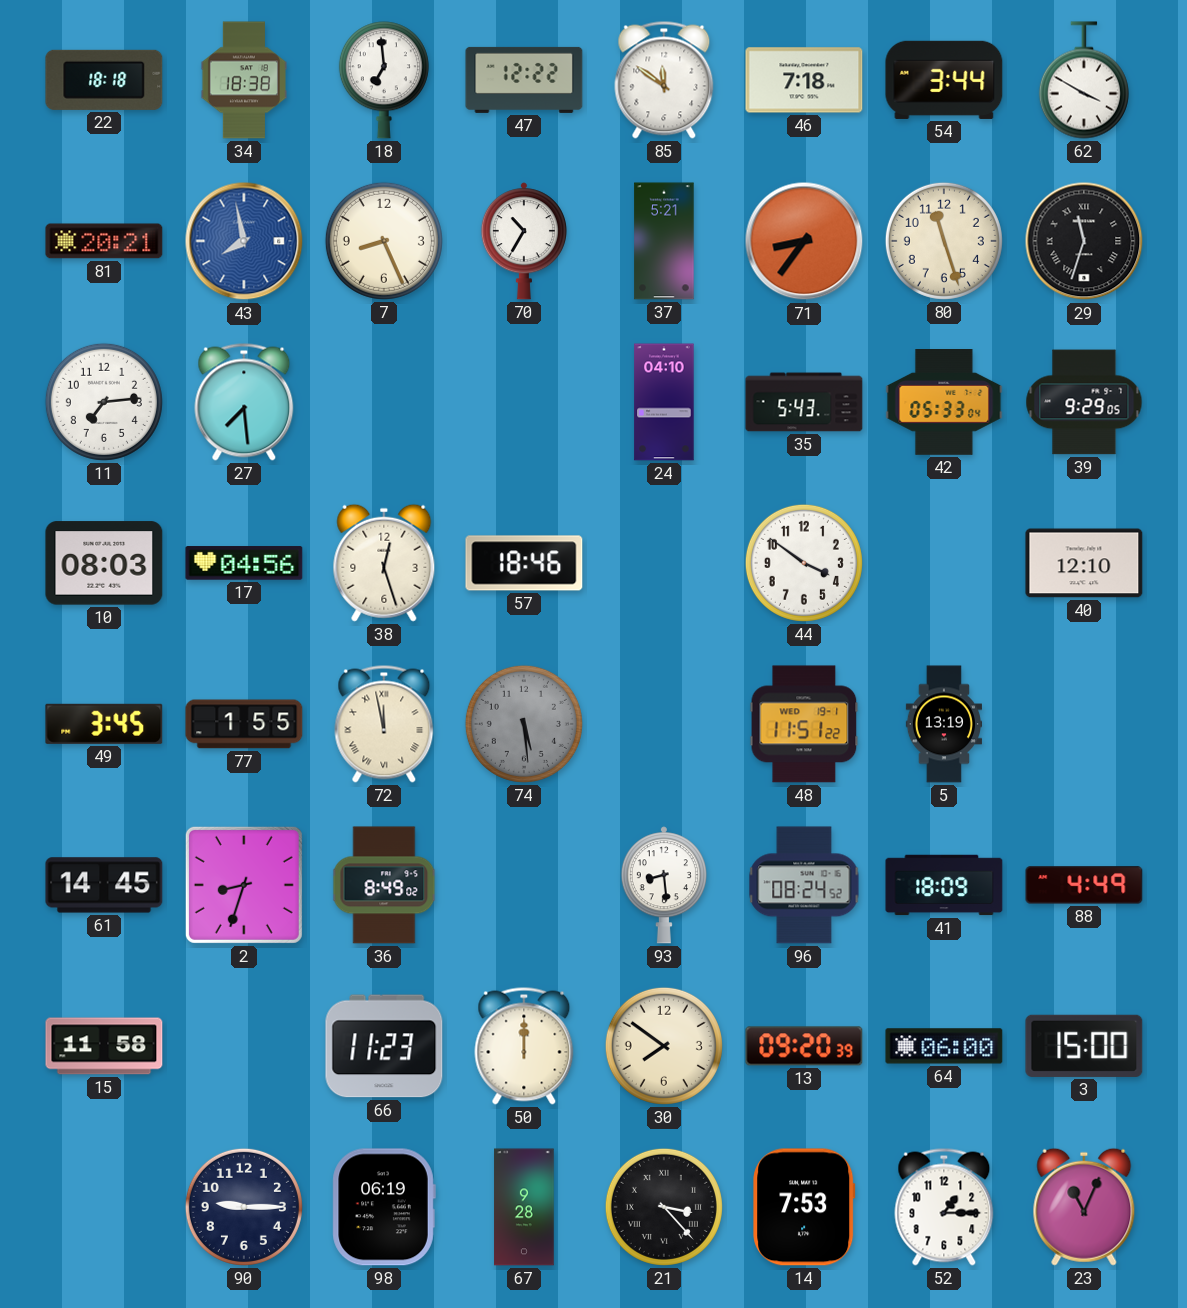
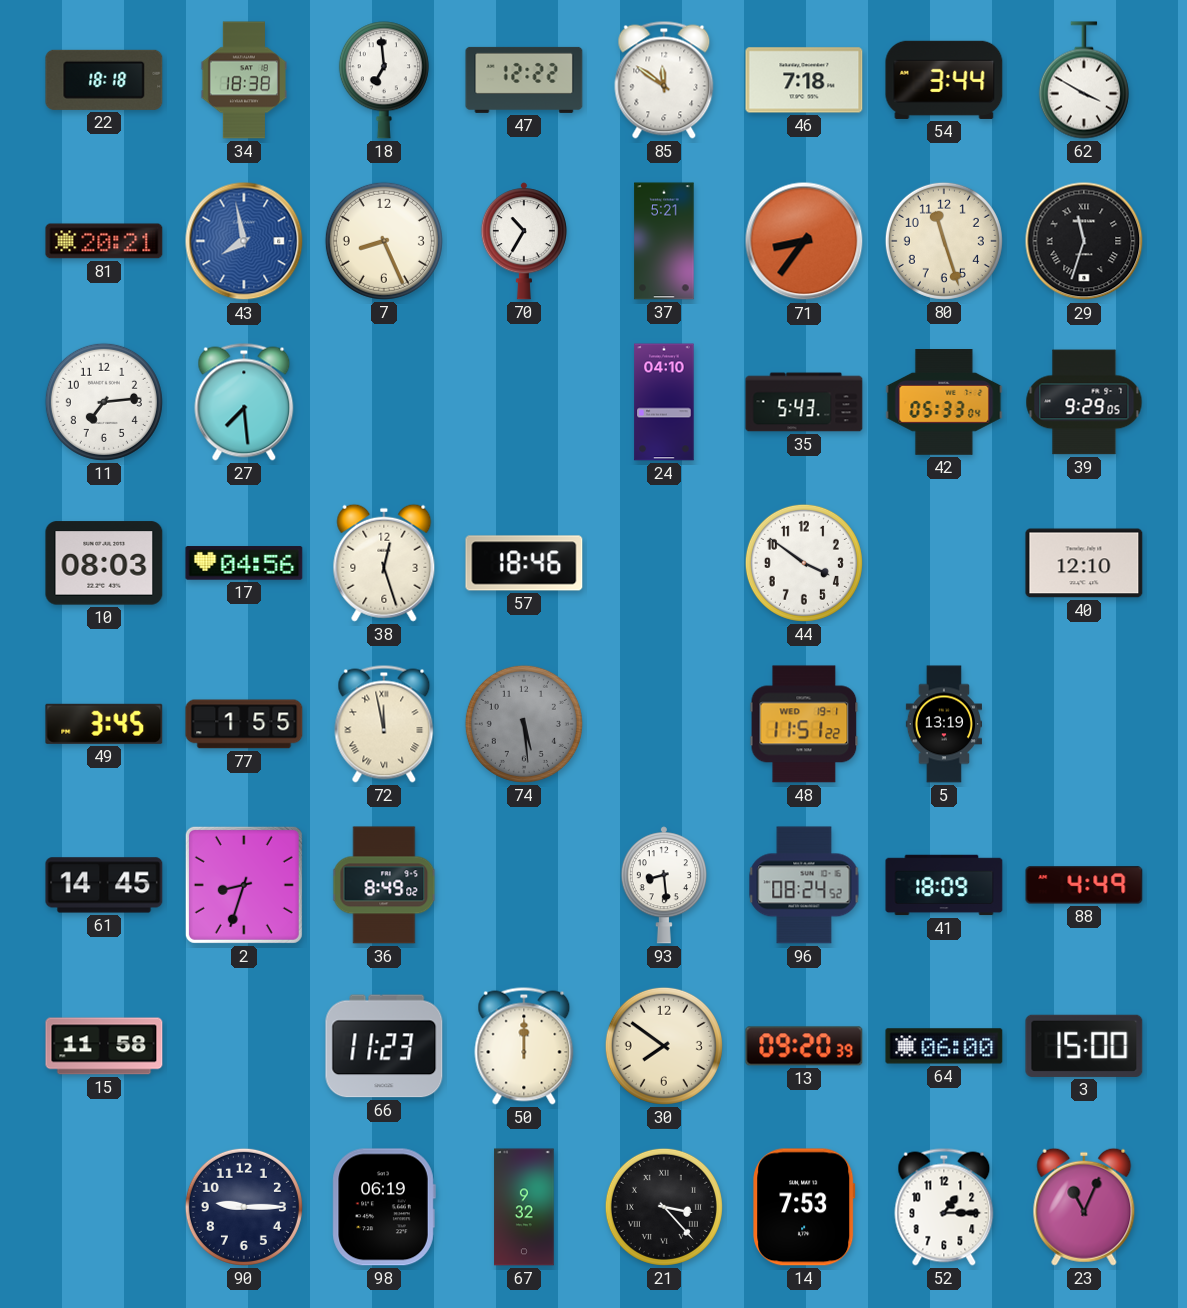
67: 9:28 -> 9:32 (524, 1207)
